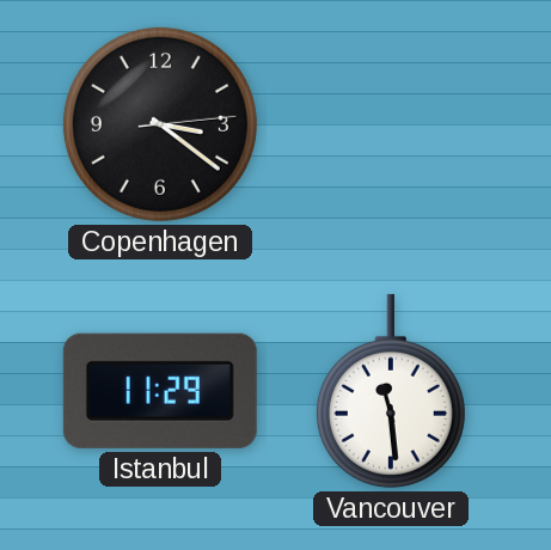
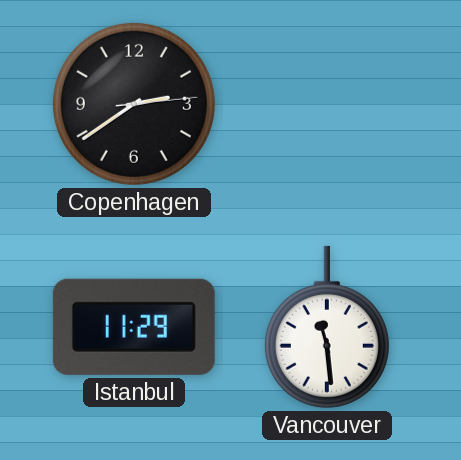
Copenhagen: 3:21 -> 2:39 (134, 104)
